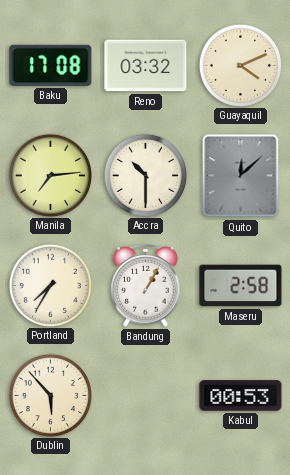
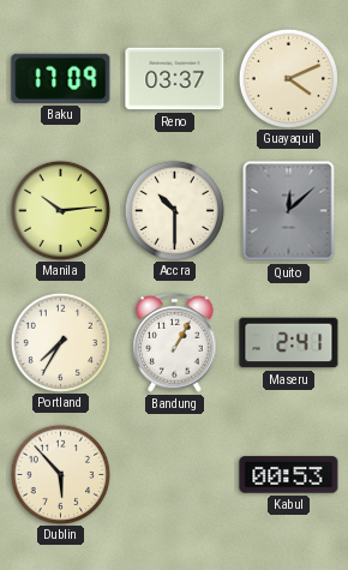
Baku: 17:08 -> 17:09 (61, 78)
Reno: 03:32 -> 03:37 (175, 79)
Manila: 7:14 -> 10:14 (60, 210)
Maseru: 2:58 -> 2:41 (289, 343)
